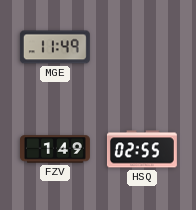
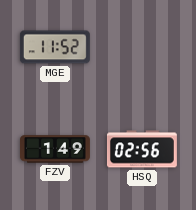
MGE: 11:49 -> 11:52 (55, 47)
HSQ: 02:55 -> 02:56 (142, 149)
